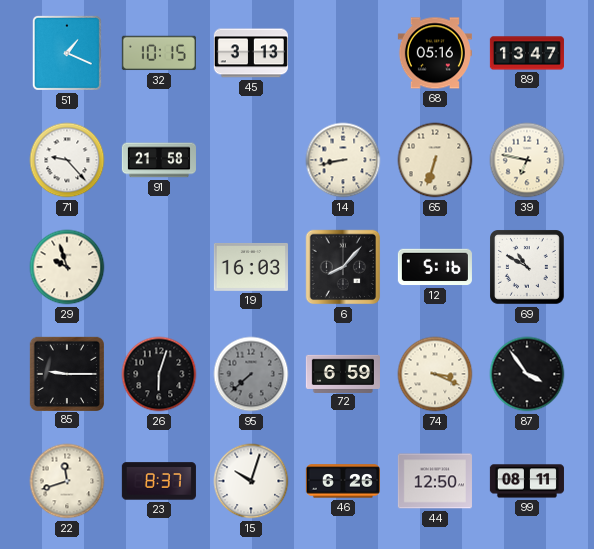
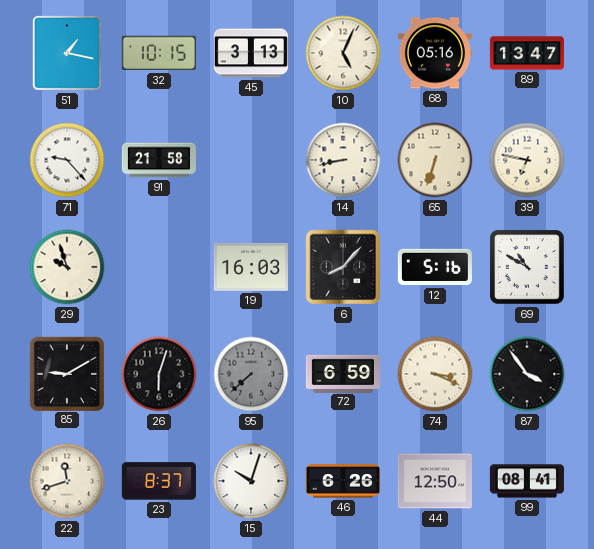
51: 1:19 -> 1:17 (67, 53)
10: none -> 5:04 (343, 53)
85: 9:15 -> 9:10 (66, 373)
99: 08:11 -> 08:41 (527, 481)
